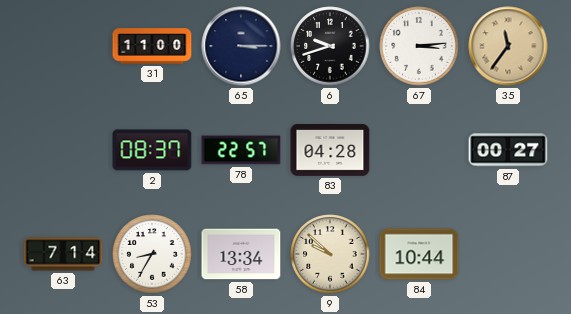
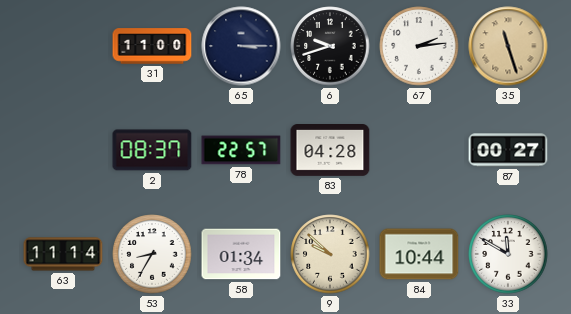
67: 3:14 -> 2:14 (419, 46)
35: 11:36 -> 11:27 (508, 46)
63: 7:14 -> 11:14 (63, 254)
58: 13:34 -> 01:34 (241, 254)
33: none -> 11:50 (508, 254)
